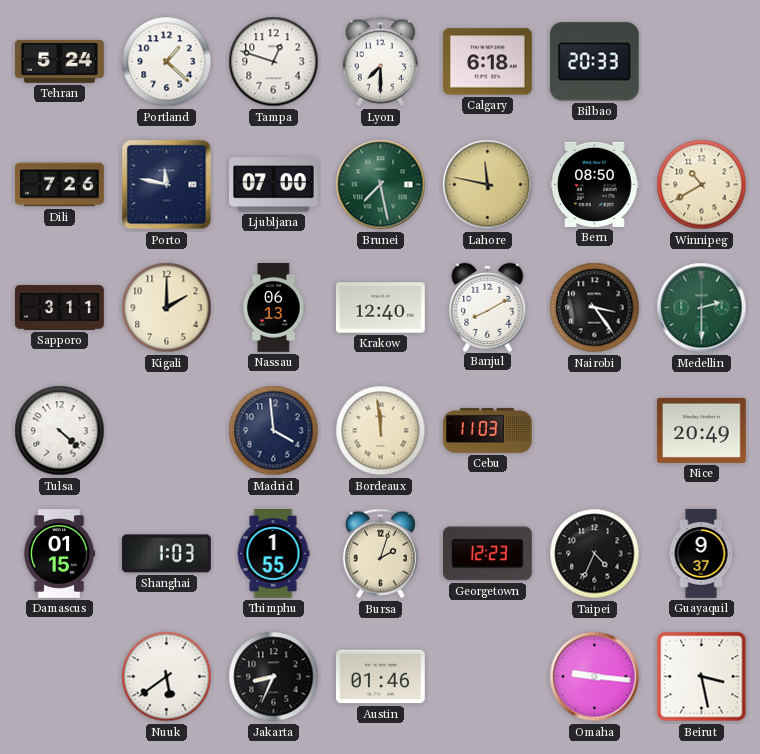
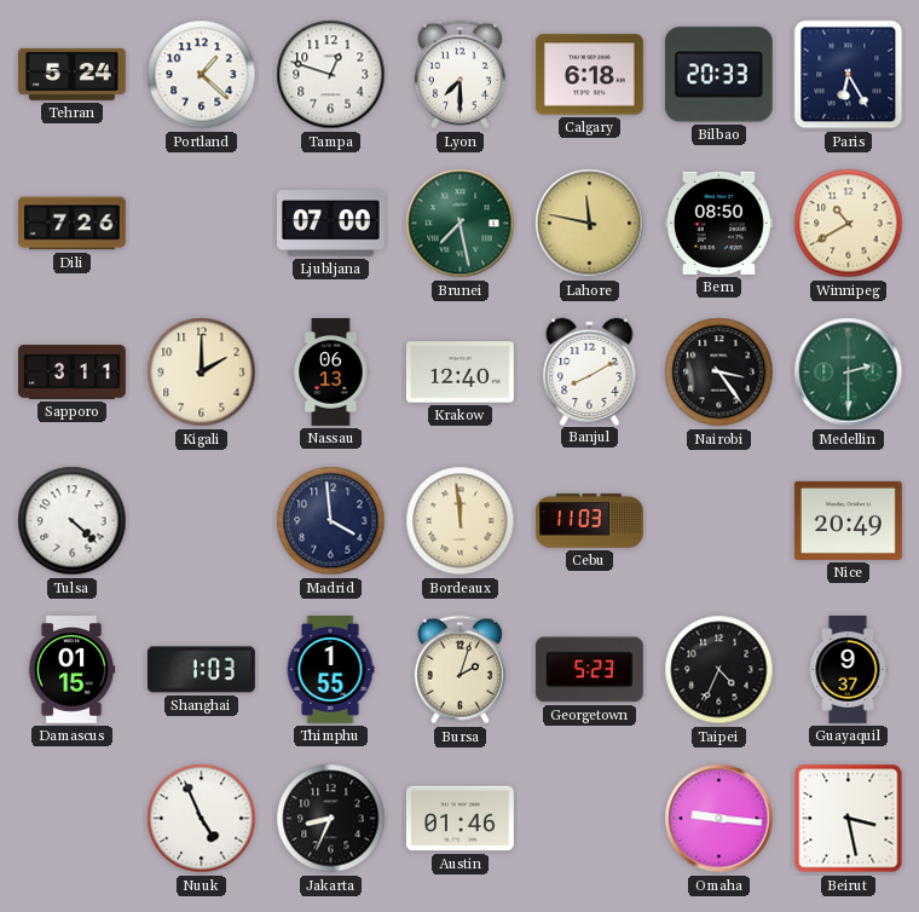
Paris: none -> 6:25 (849, 75)
Porto: 11:47 -> none (167, 185)
Georgetown: 12:23 -> 5:23 (589, 670)
Nuuk: 5:39 -> 4:56 (202, 819)
